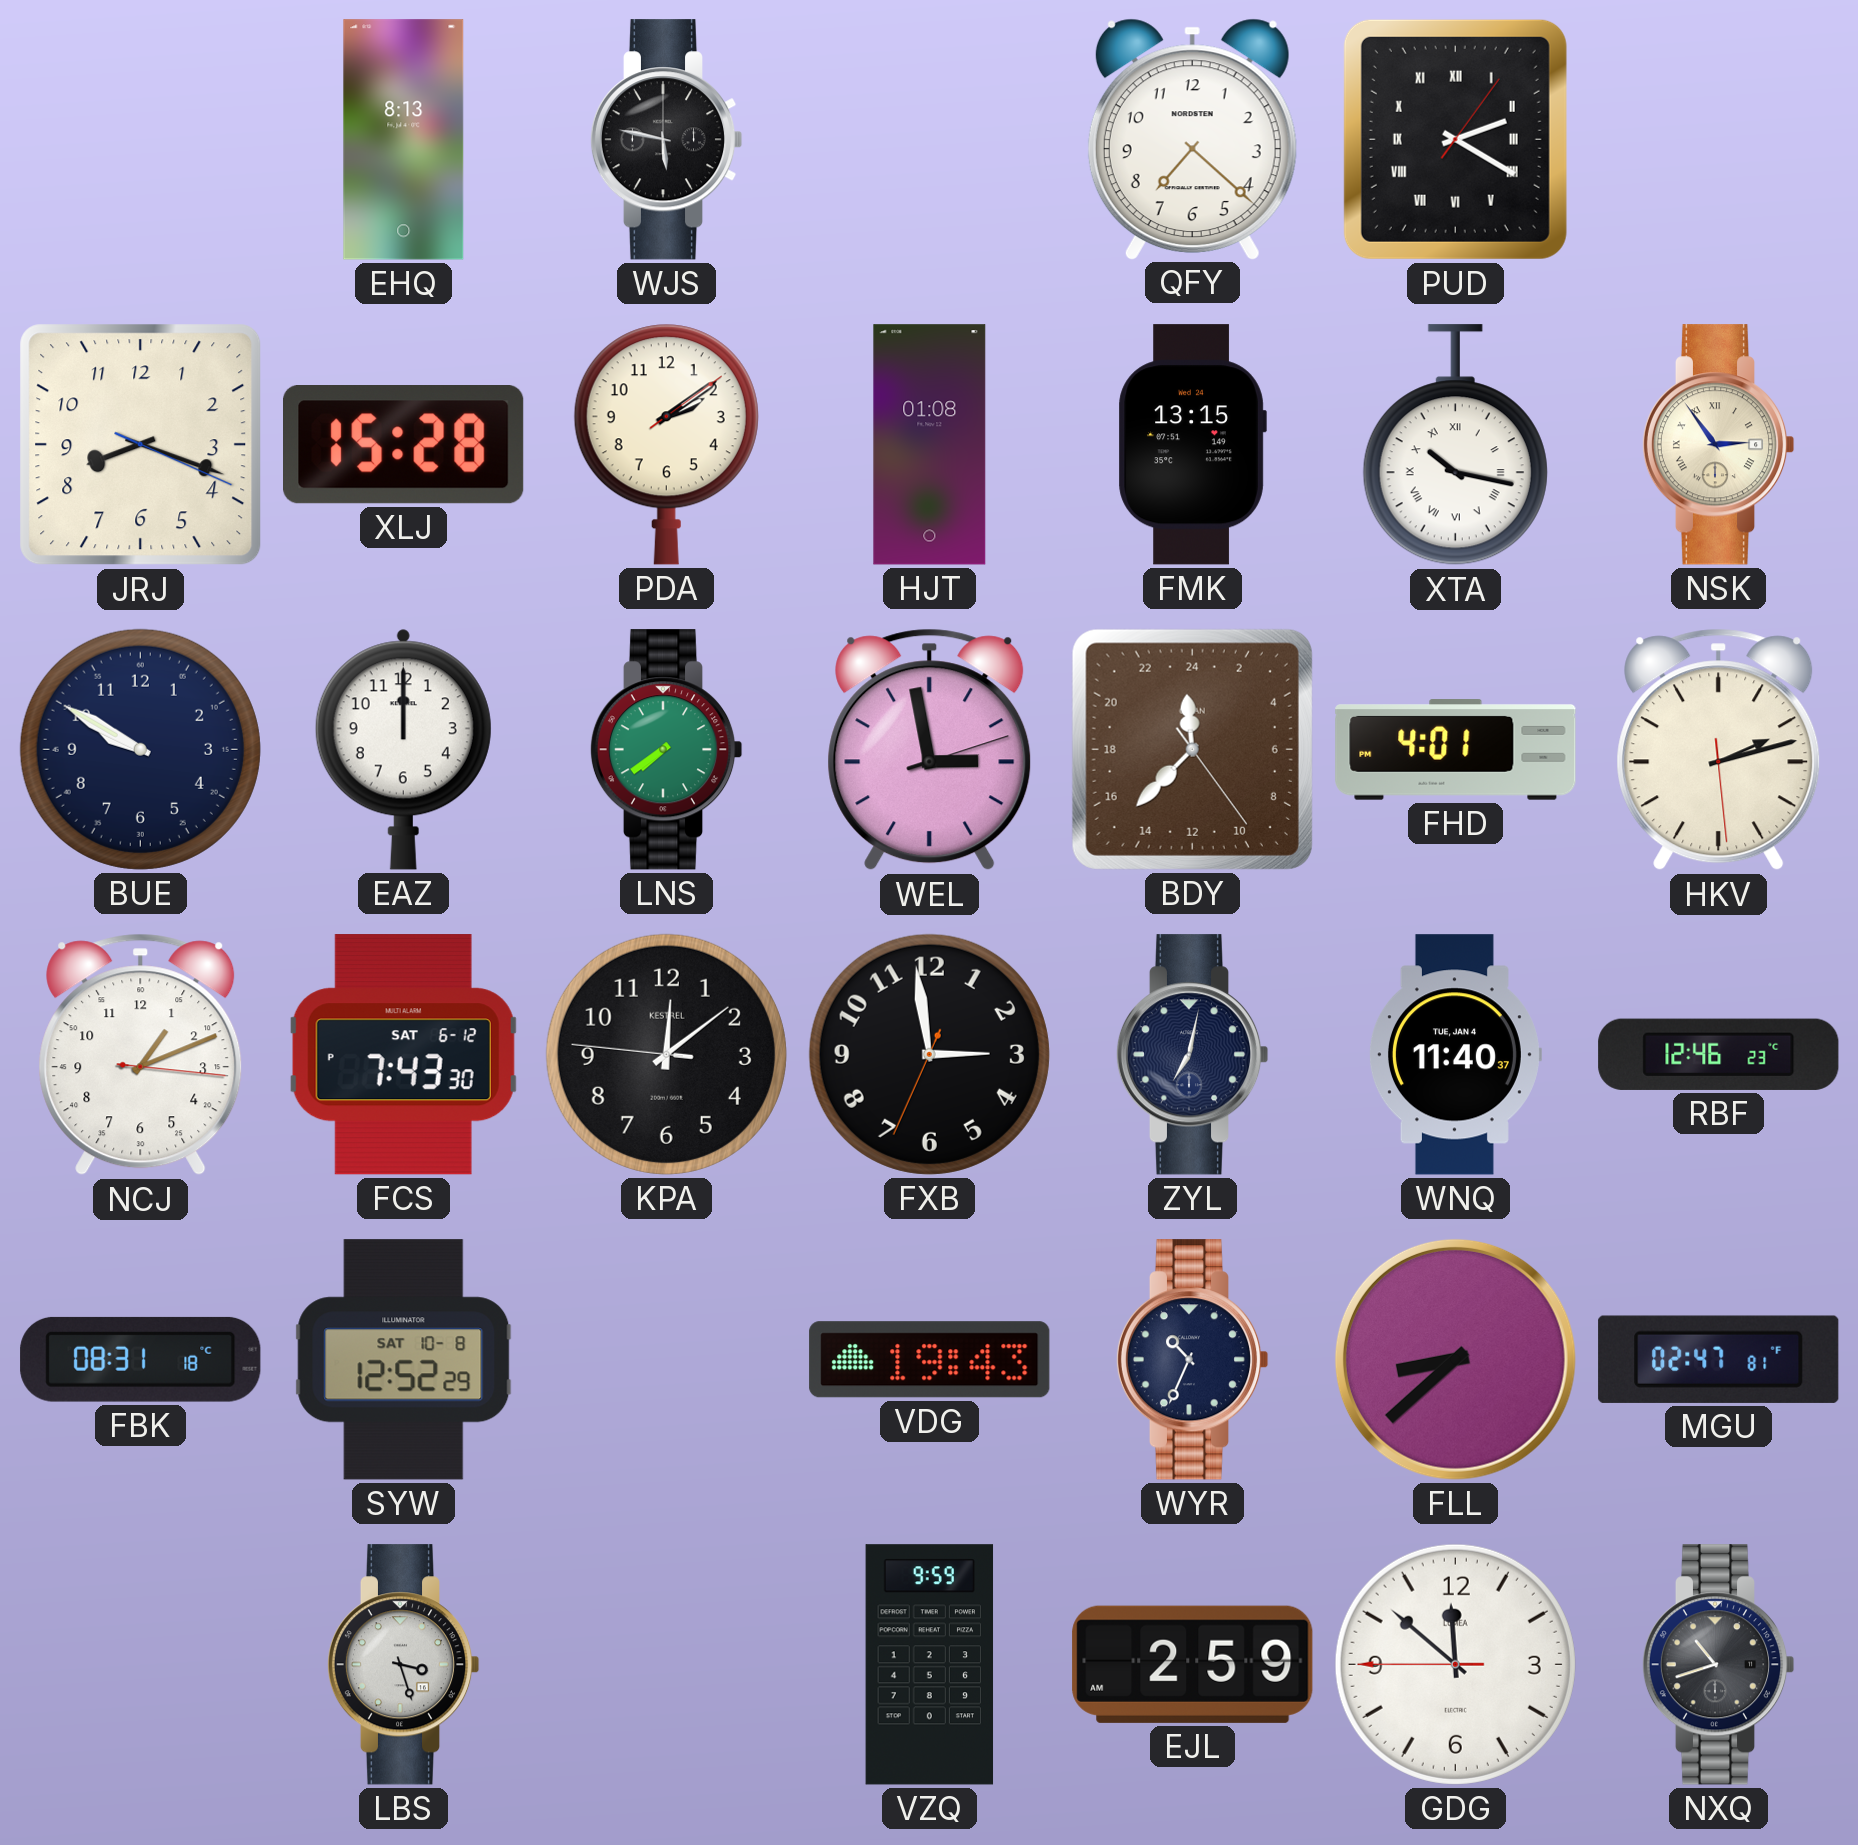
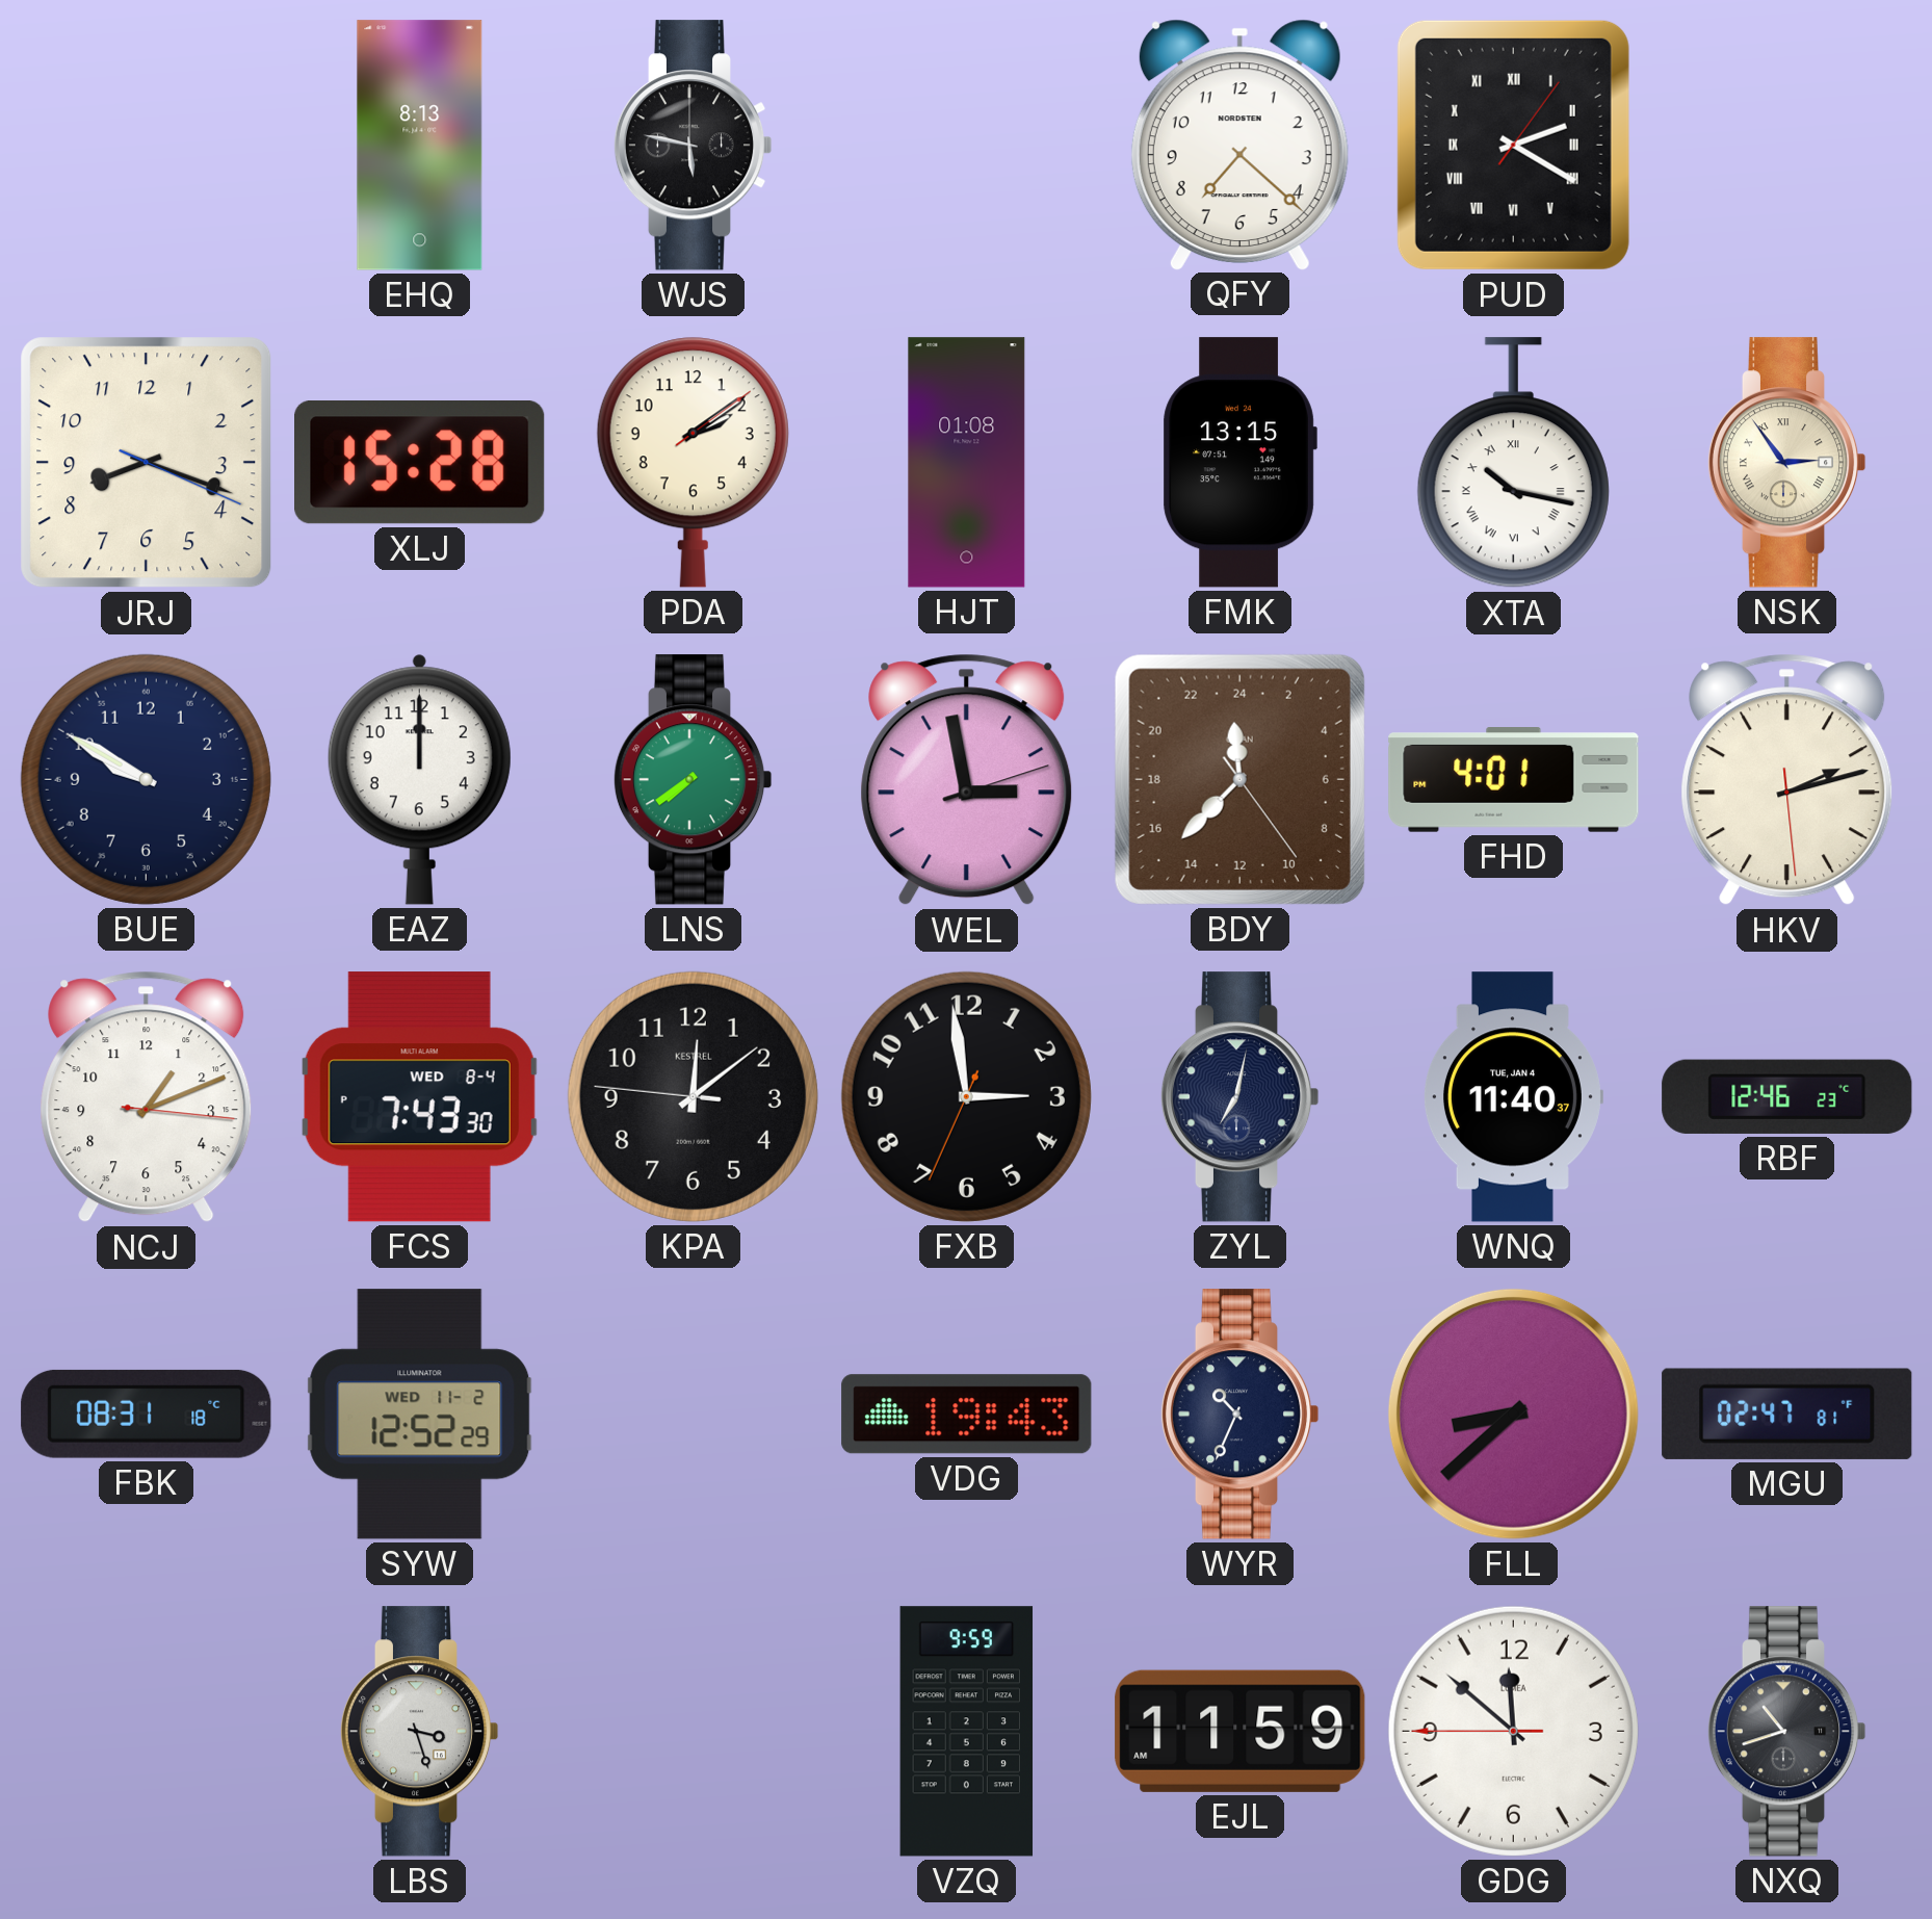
FCS date: SAT 6-12 -> WED 8-4 (419, 1097)
SYW date: SAT 10-8 -> WED 11-2 (420, 1415)
EJL: 2:59 -> 11:59 (1241, 1731)
